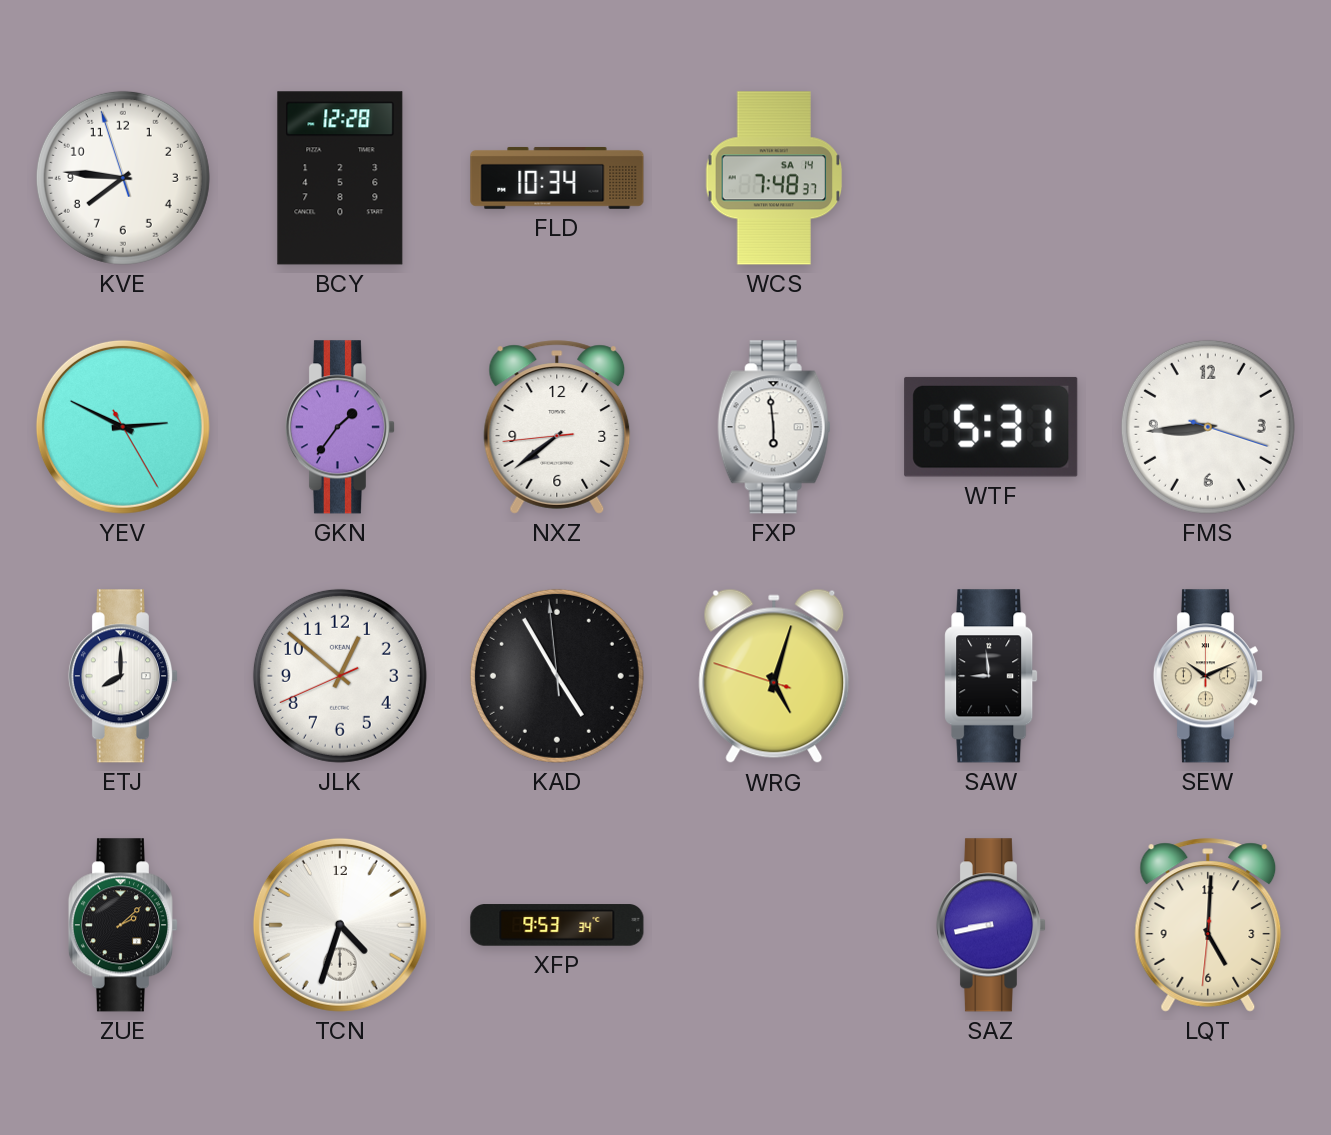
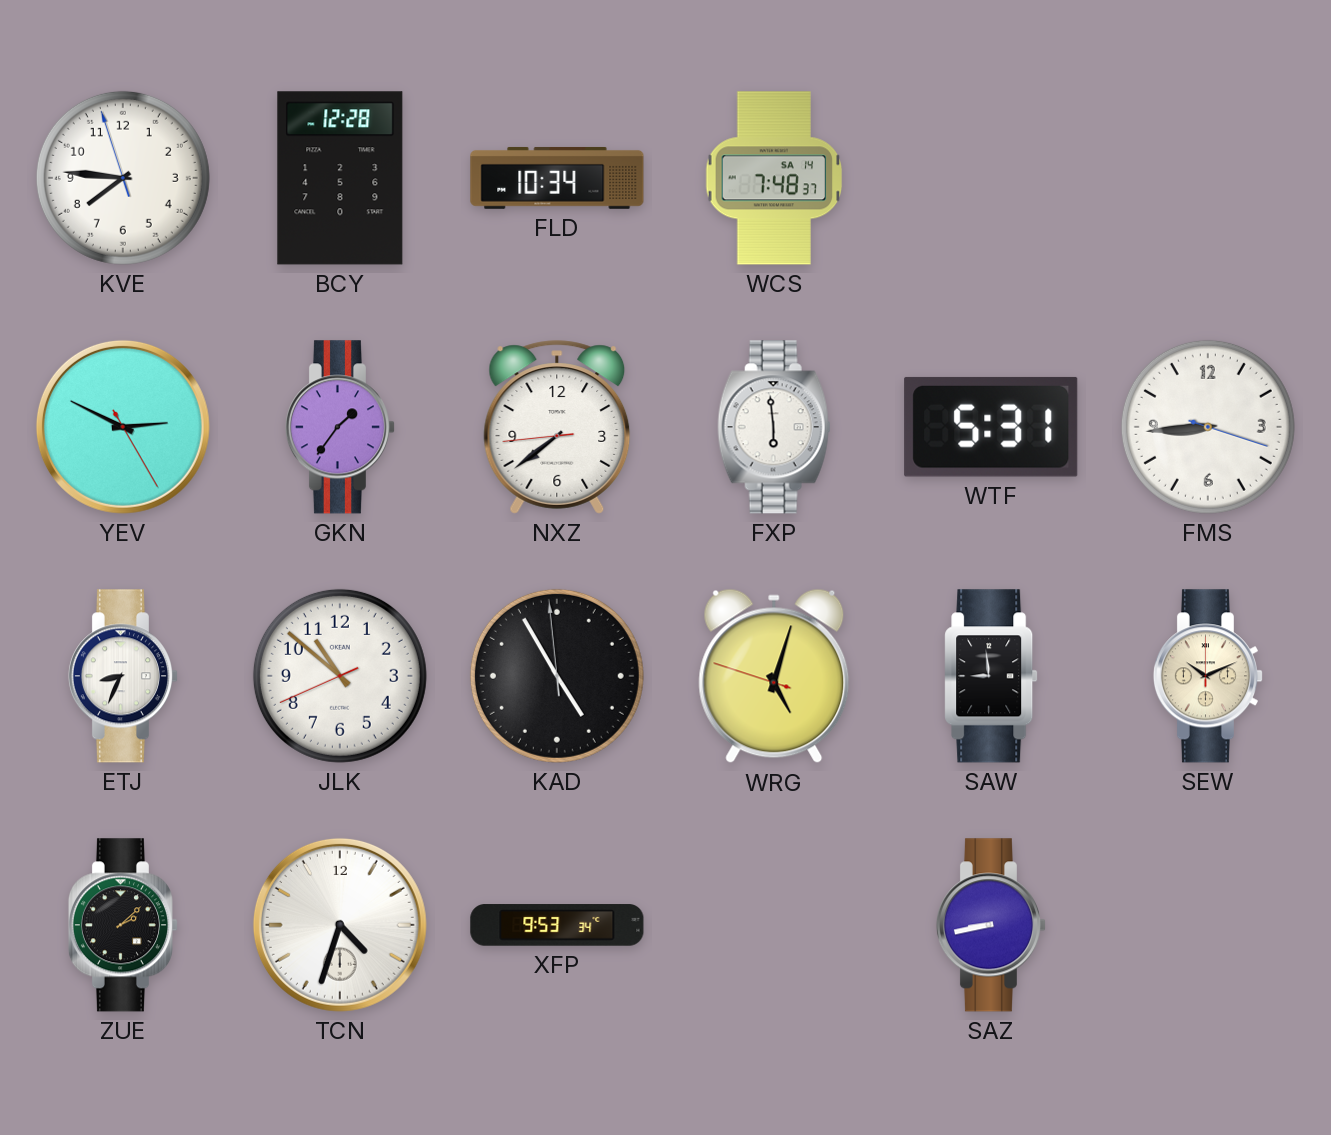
ETJ: 8:00 -> 8:34 (122, 676)
JLK: 12:51 -> 10:51 (340, 676)
LQT: 5:00 -> none (1208, 925)
